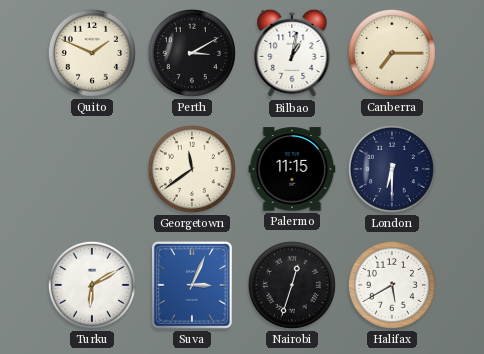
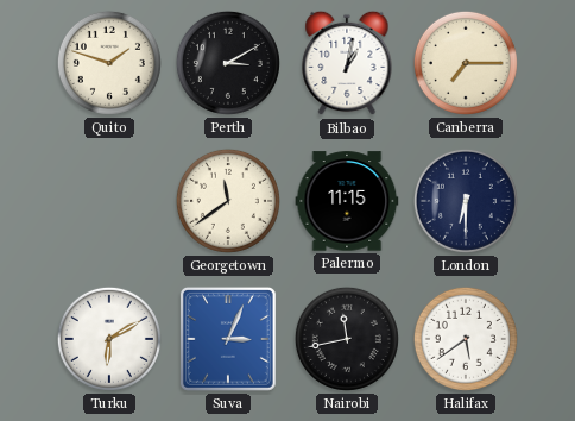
Quito: 1:49 -> 1:48 (109, 63)
Nairobi: 12:33 -> 11:43 (347, 339)
Halifax: 5:40 -> 5:39 (466, 339)
